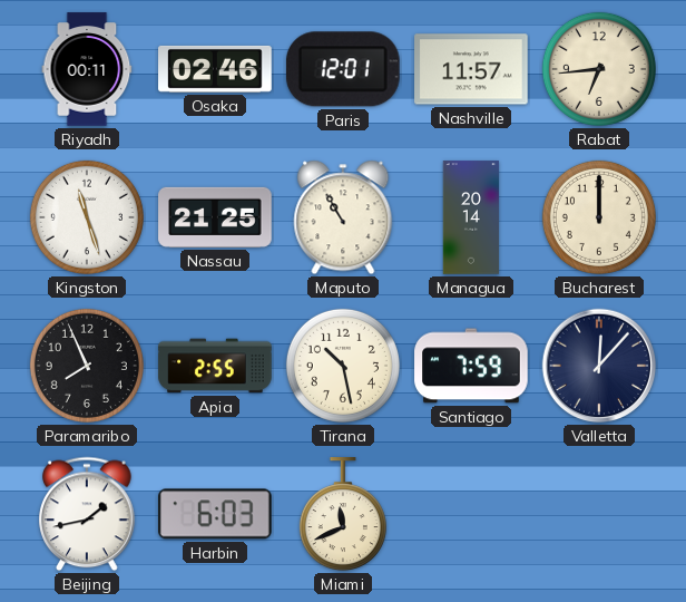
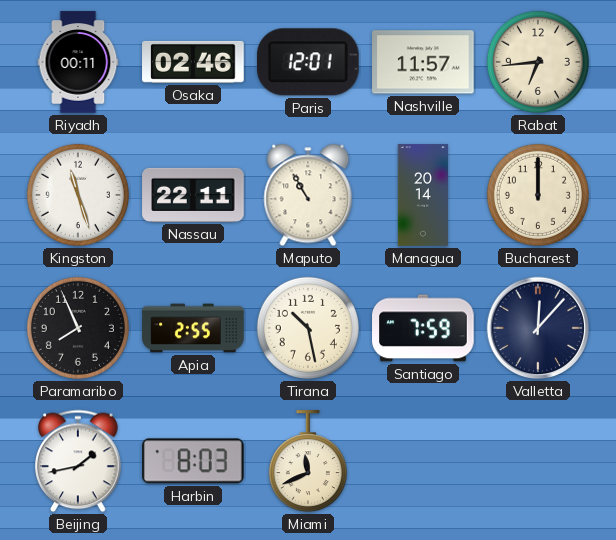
Nassau: 21:25 -> 22:11 (193, 195)
Harbin: 6:03 -> 8:03 (194, 461)
